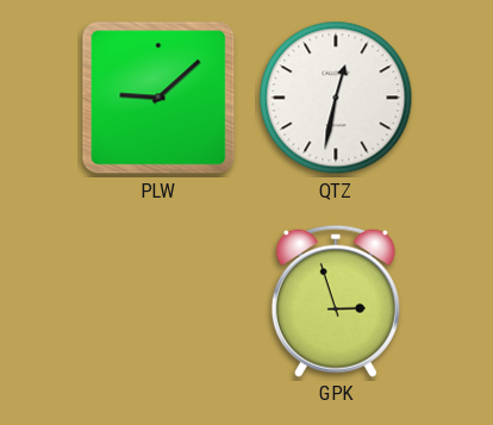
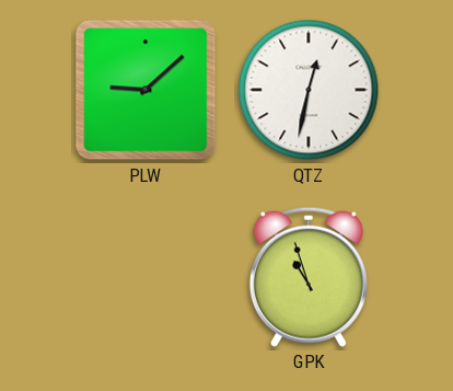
GPK: 2:57 -> 10:57 (309, 277)
